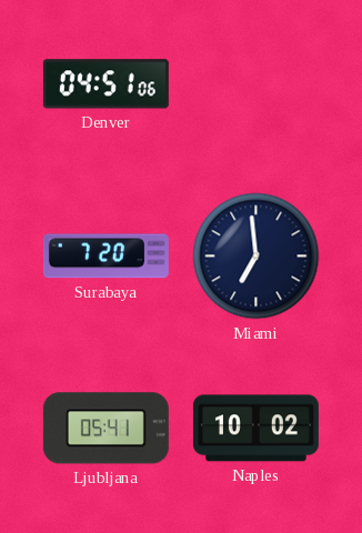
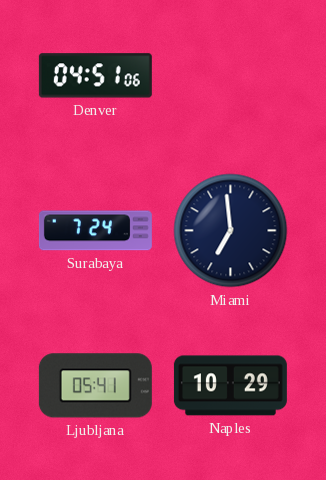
Surabaya: 7:20 -> 7:24 (95, 231)
Naples: 10:02 -> 10:29 (230, 386)
